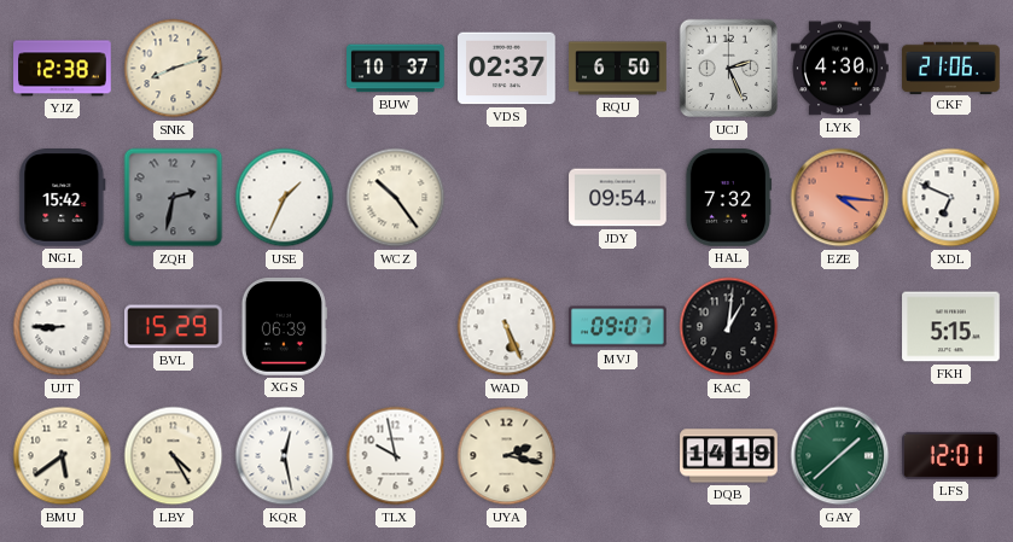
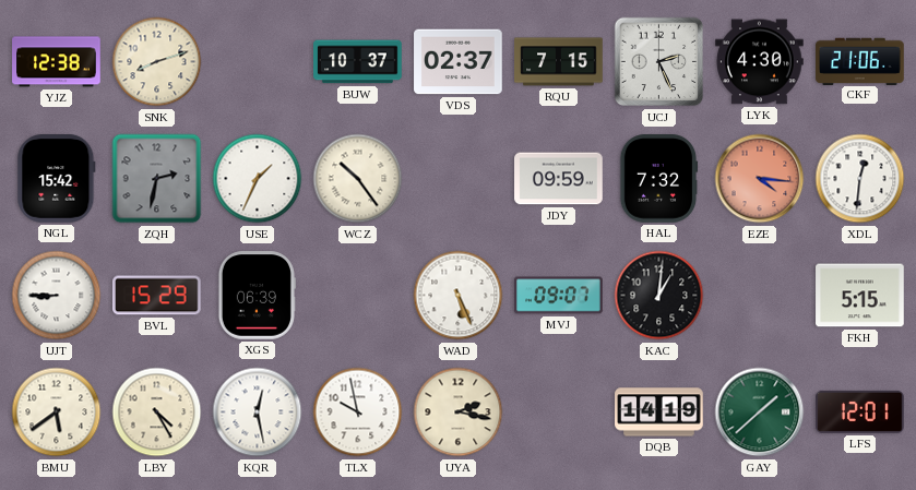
RQU: 6:50 -> 7:15 (559, 62)
JDY: 09:54 -> 09:59 (559, 179)
XDL: 6:49 -> 12:31 (860, 179)
